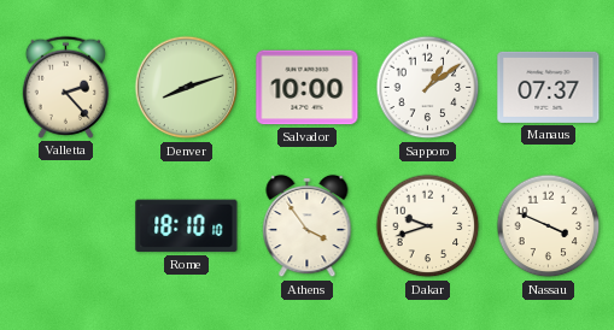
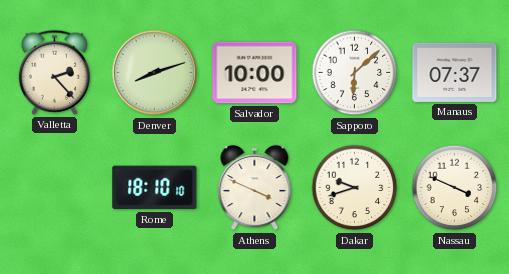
Sapporo: 1:09 -> 6:08 (355, 73)
Athens: 3:54 -> 3:49 (255, 188)
